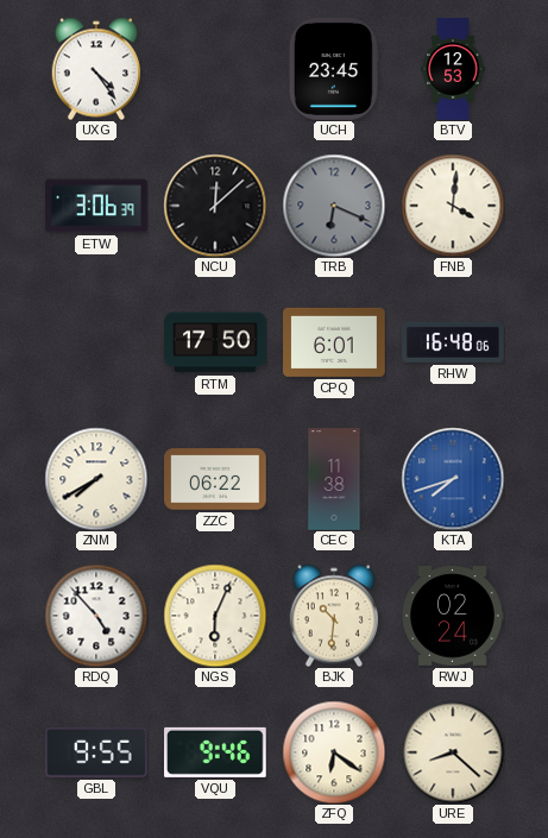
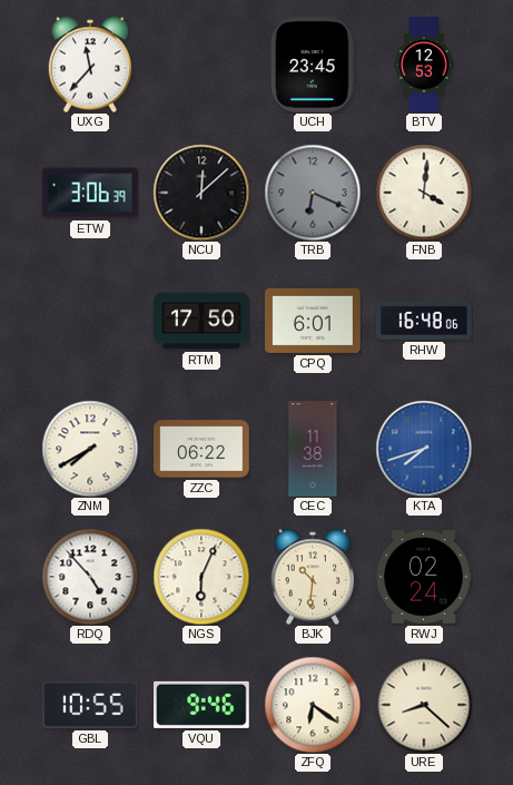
UXG: 4:24 -> 11:37 (90, 65)
GBL: 9:55 -> 10:55 (90, 705)
